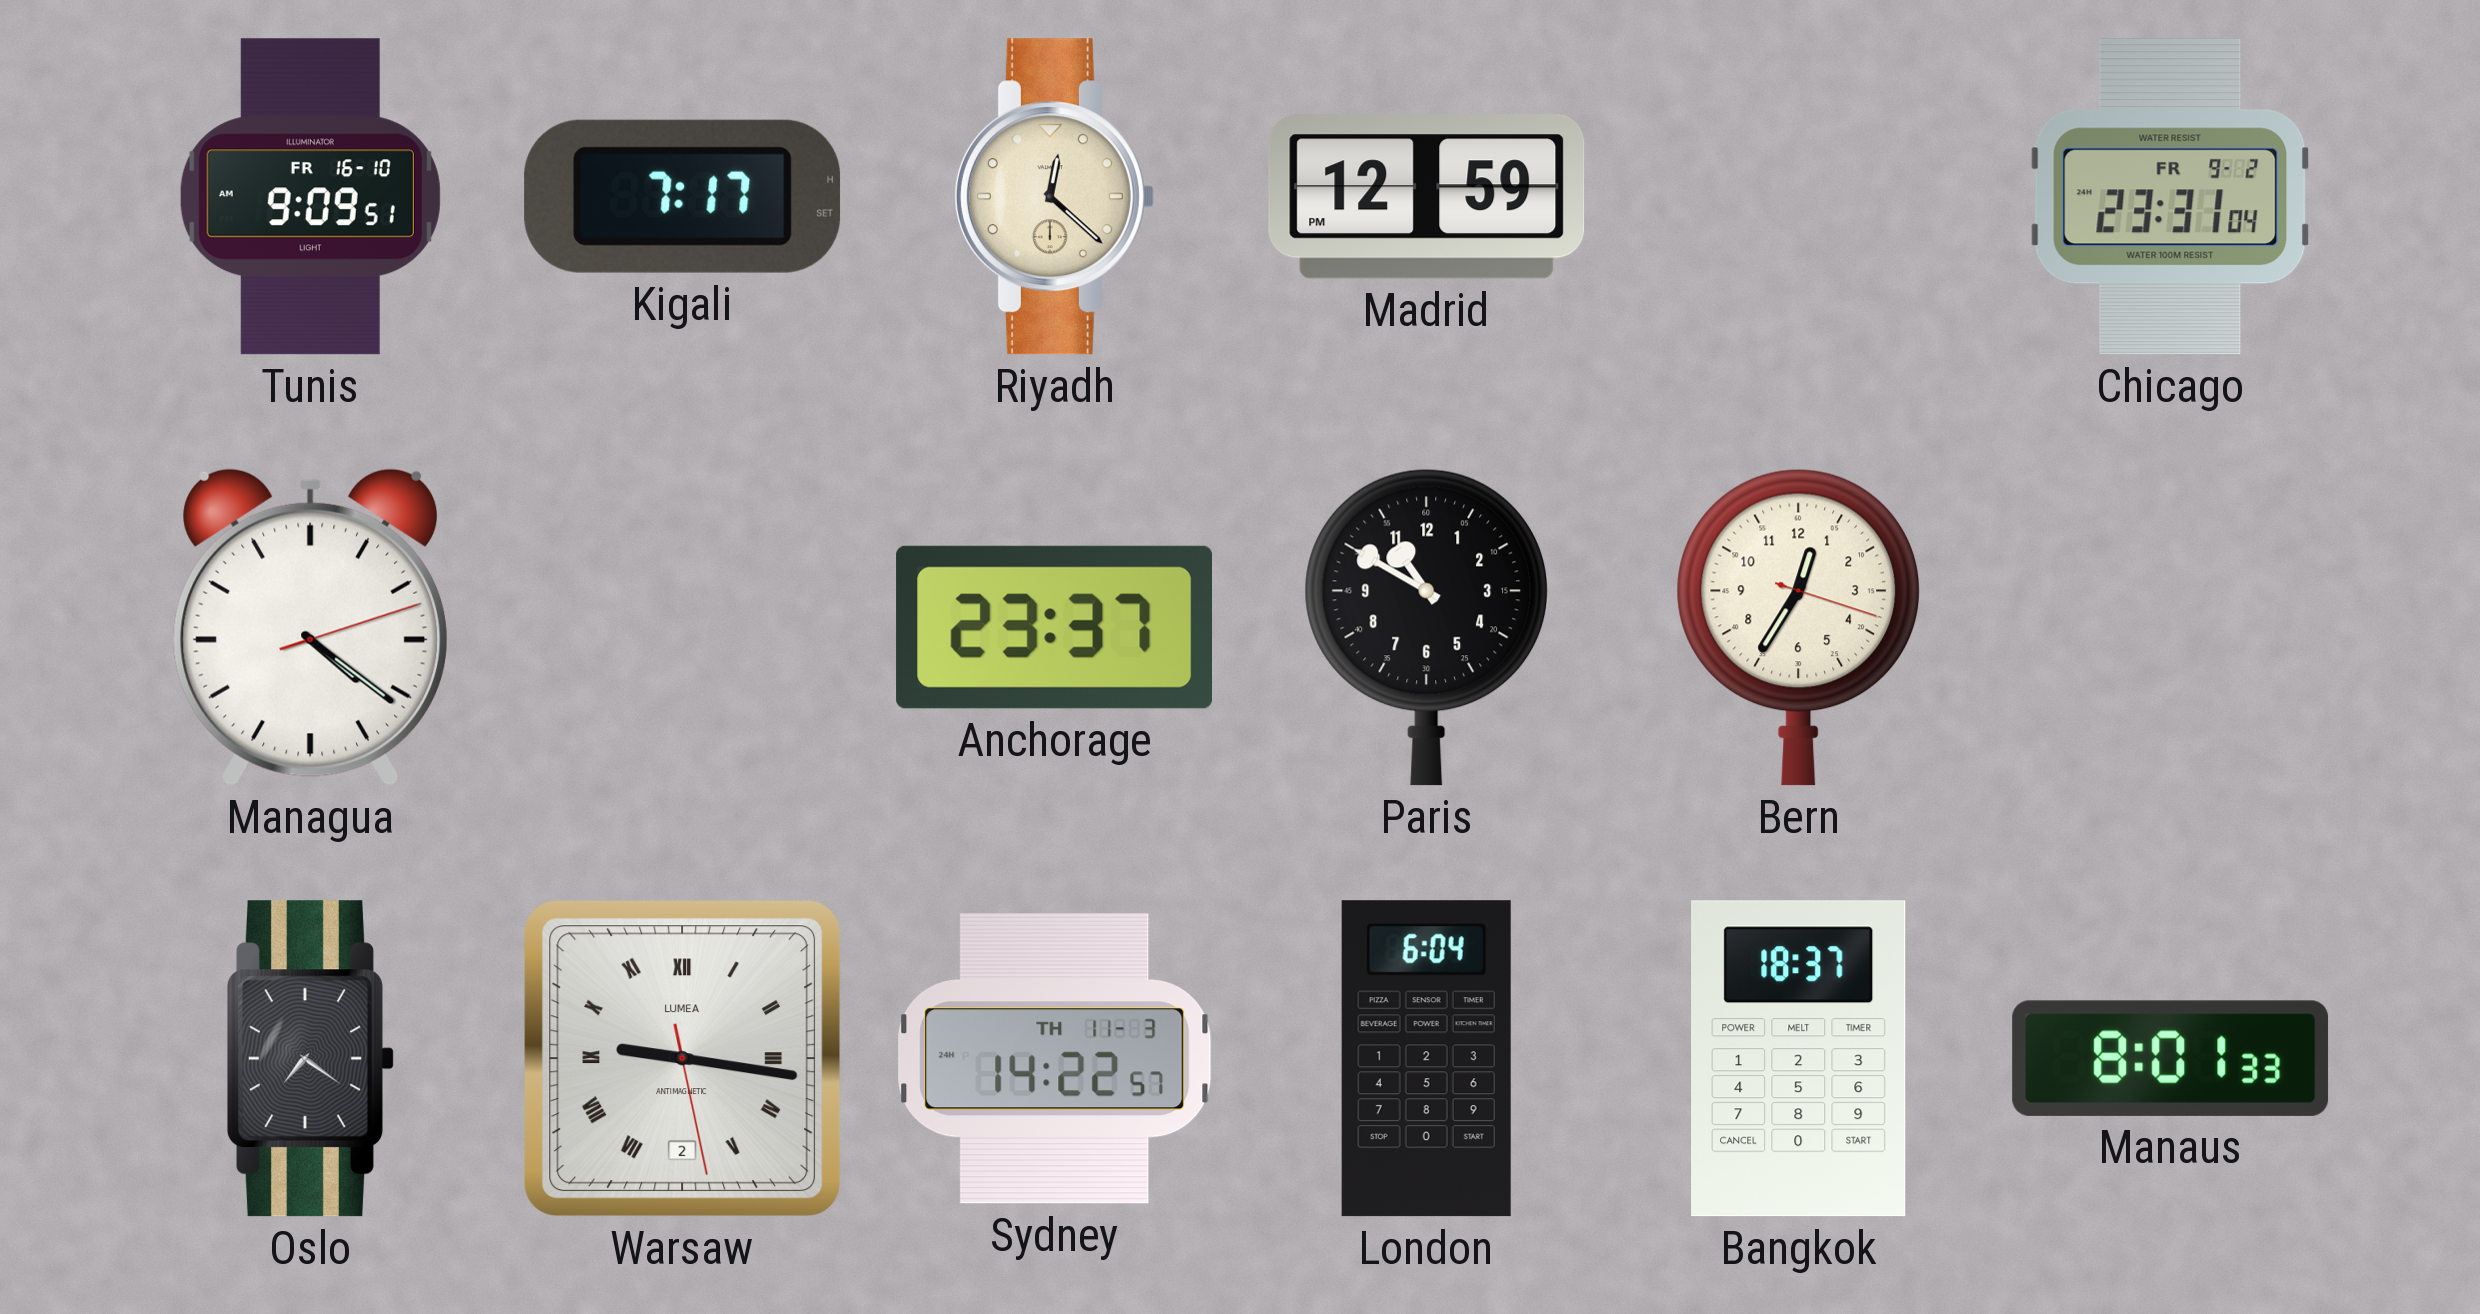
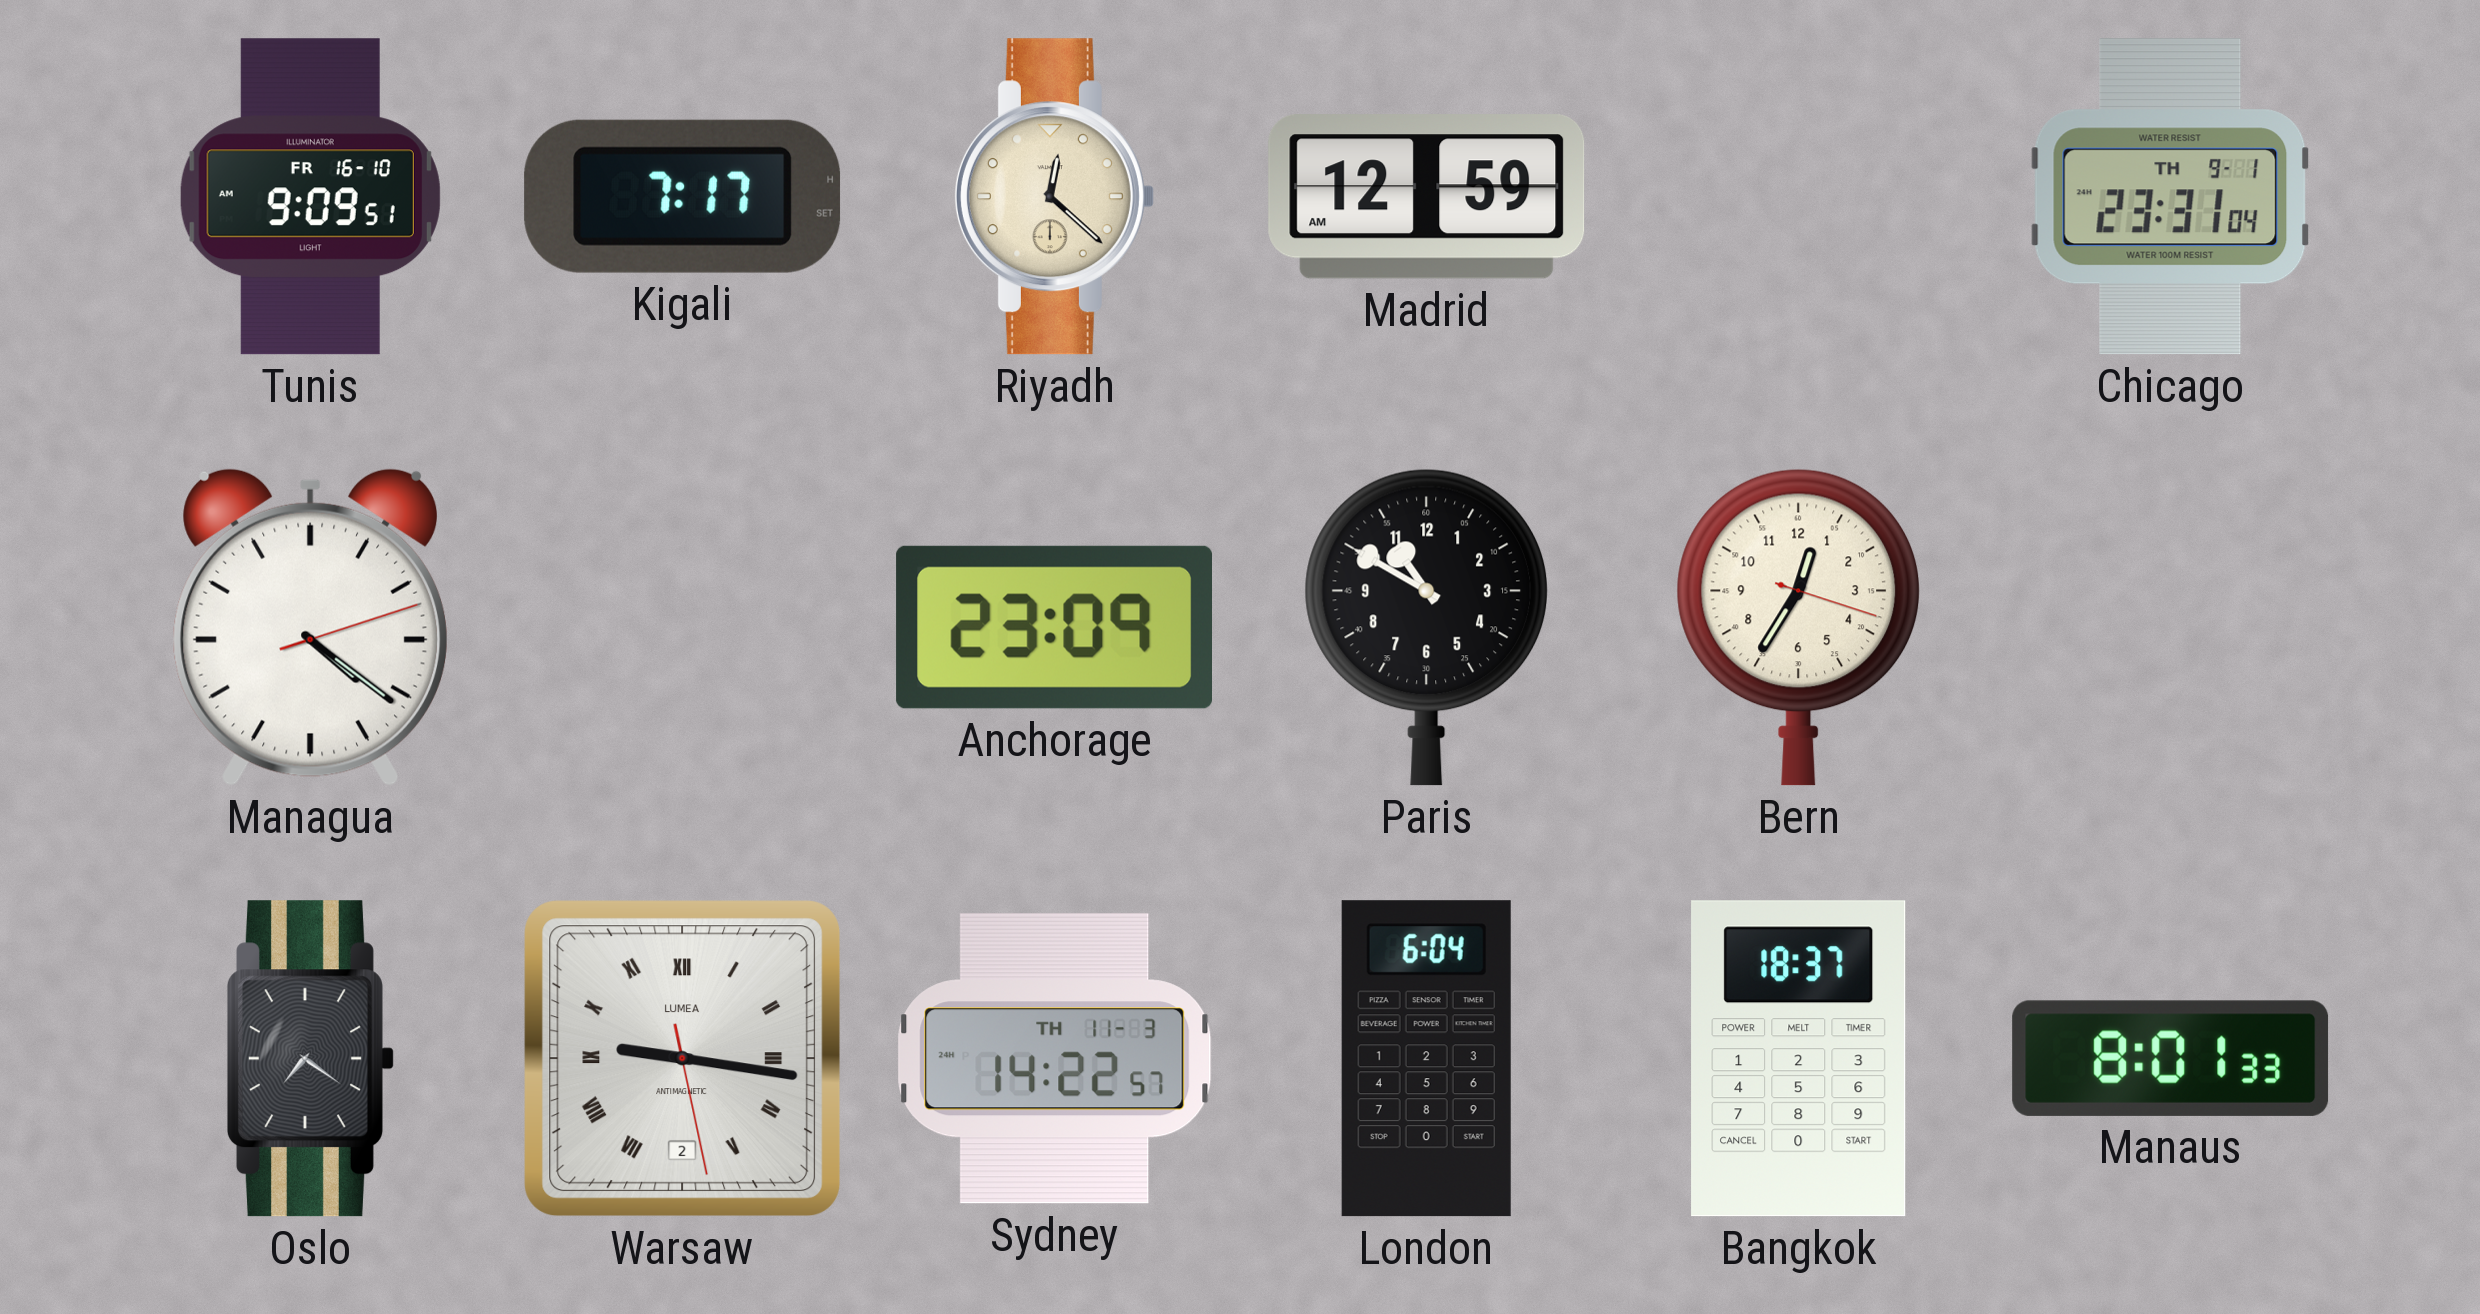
Madrid: 12:59 PM -> 12:59 AM (1427, 197)
Chicago date: FR 9-2 -> TH 9-1 (2170, 197)
Anchorage: 23:37 -> 23:09 (1054, 627)
